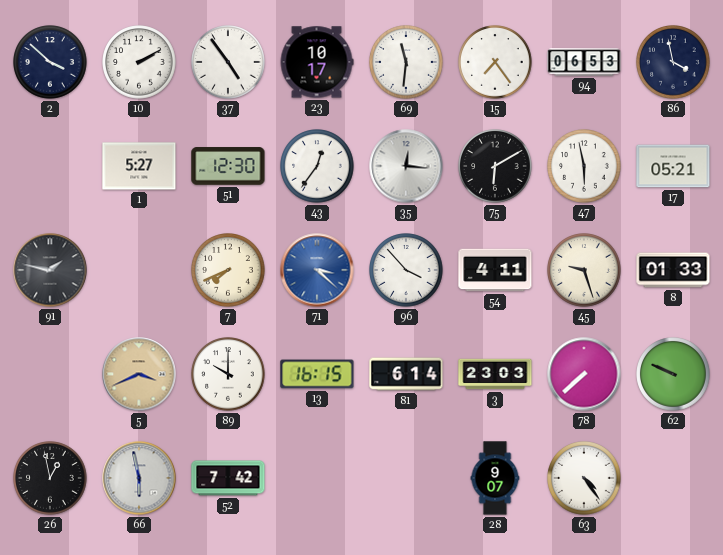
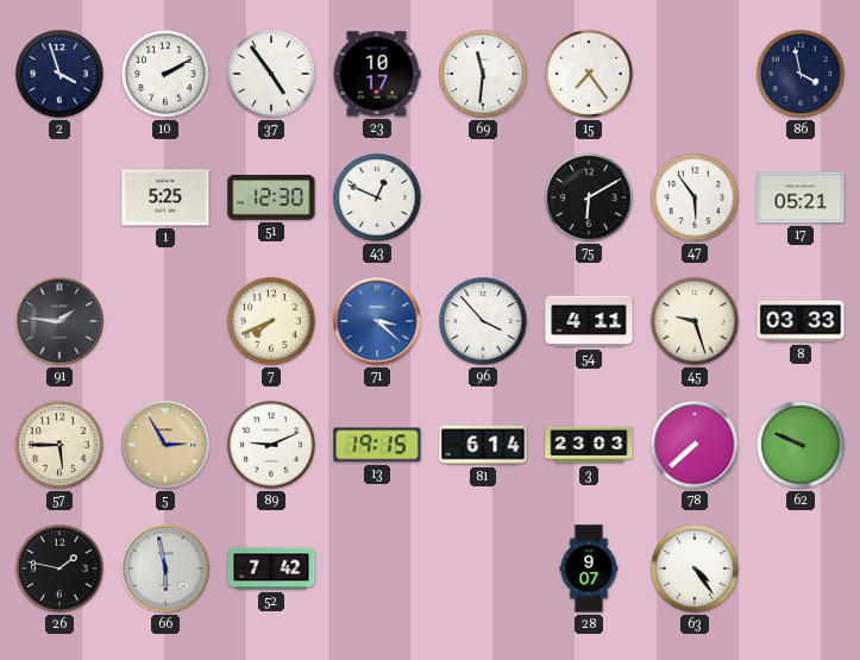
2: 3:52 -> 3:57 (59, 74)
94: 06:53 -> none (584, 62)
1: 5:27 -> 5:25 (165, 197)
43: 12:36 -> 12:49 (377, 197)
35: 12:16 -> none (406, 166)
47: 5:58 -> 5:54 (695, 197)
91: 1:47 -> 1:46 (59, 321)
8: 01:33 -> 03:33 (801, 321)
57: none -> 5:45 (59, 445)
5: 3:41 -> 2:55 (165, 445)
89: 10:00 -> 9:11 (271, 445)
13: 16:15 -> 19:15 (377, 445)
26: 12:58 -> 1:47 (59, 568)
